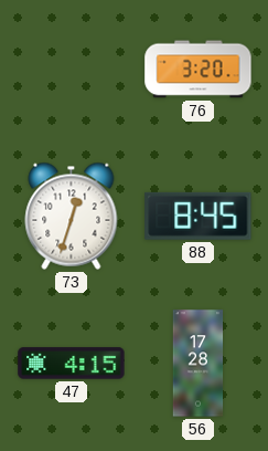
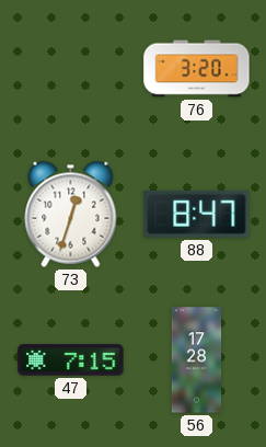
88: 8:45 -> 8:47 (197, 214)
47: 4:15 -> 7:15 (71, 360)
